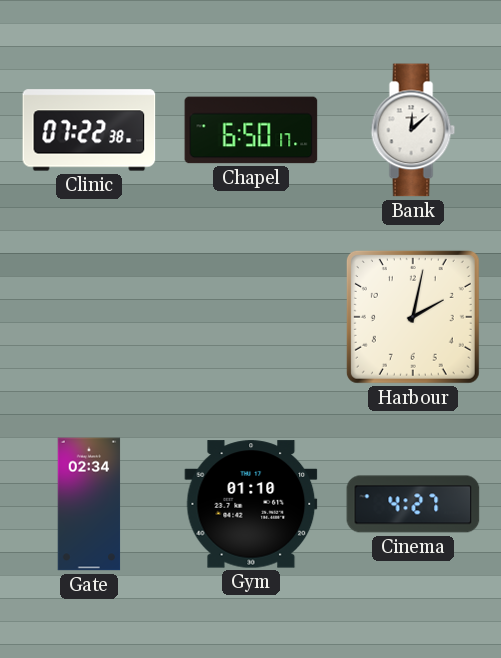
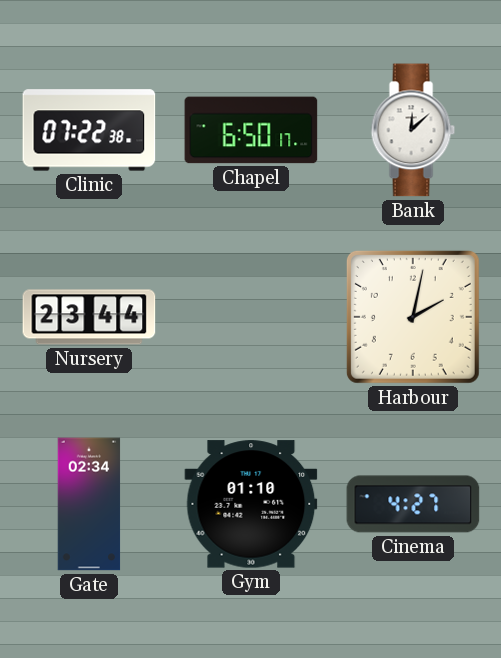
Nursery: none -> 23:44 (89, 317)
